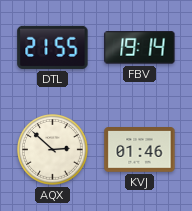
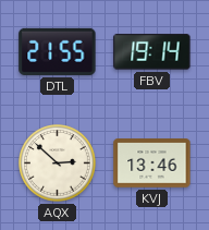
KVJ: 01:46 -> 13:46 (152, 164)
